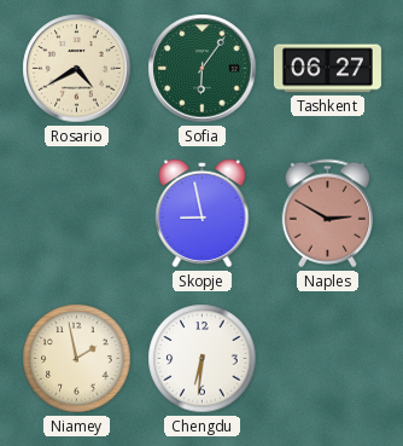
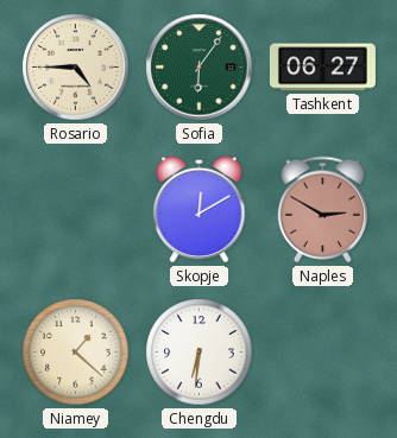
Rosario: 4:40 -> 4:45 (76, 68)
Skopje: 8:58 -> 12:10 (200, 210)
Niamey: 1:58 -> 1:22 (76, 353)
